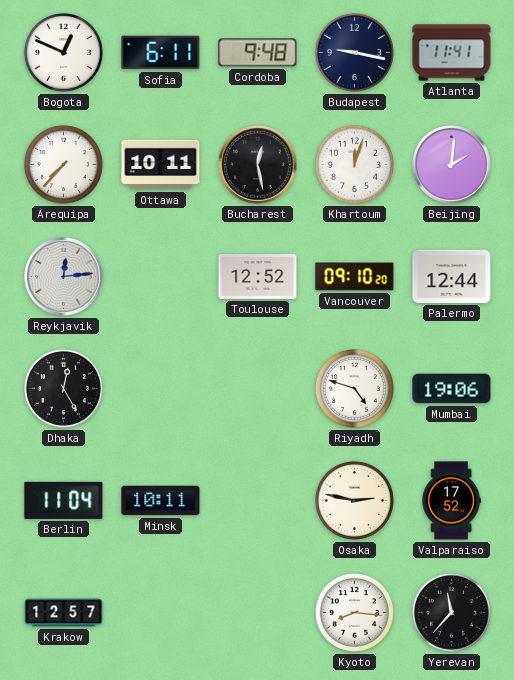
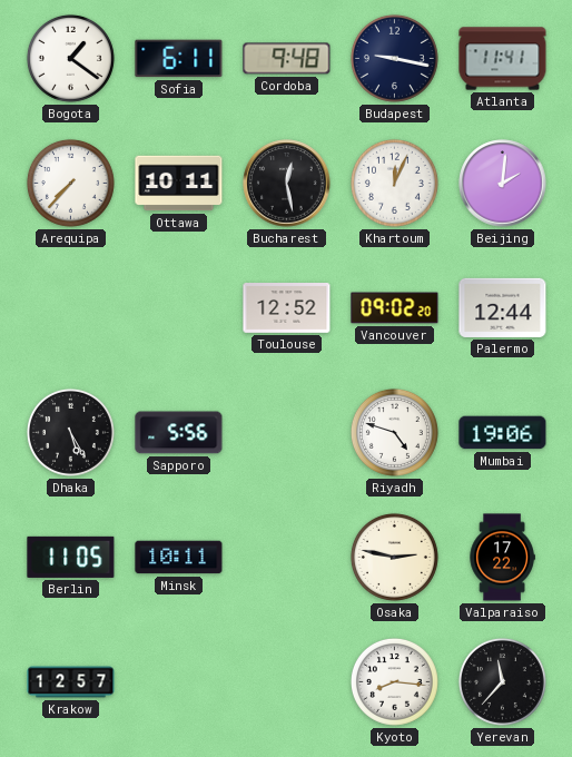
Bogota: 12:49 -> 1:21 (70, 58)
Khartoum: 12:03 -> 12:04 (394, 183)
Reykjavik: 12:14 -> none (64, 277)
Vancouver: 09:10 -> 09:02 (395, 308)
Dhaka: 12:25 -> 5:25 (70, 432)
Sapporo: none -> 5:56 (179, 433)
Berlin: 11:04 -> 11:05 (71, 557)
Valparaiso: 17:52 -> 17:22 (502, 558)
